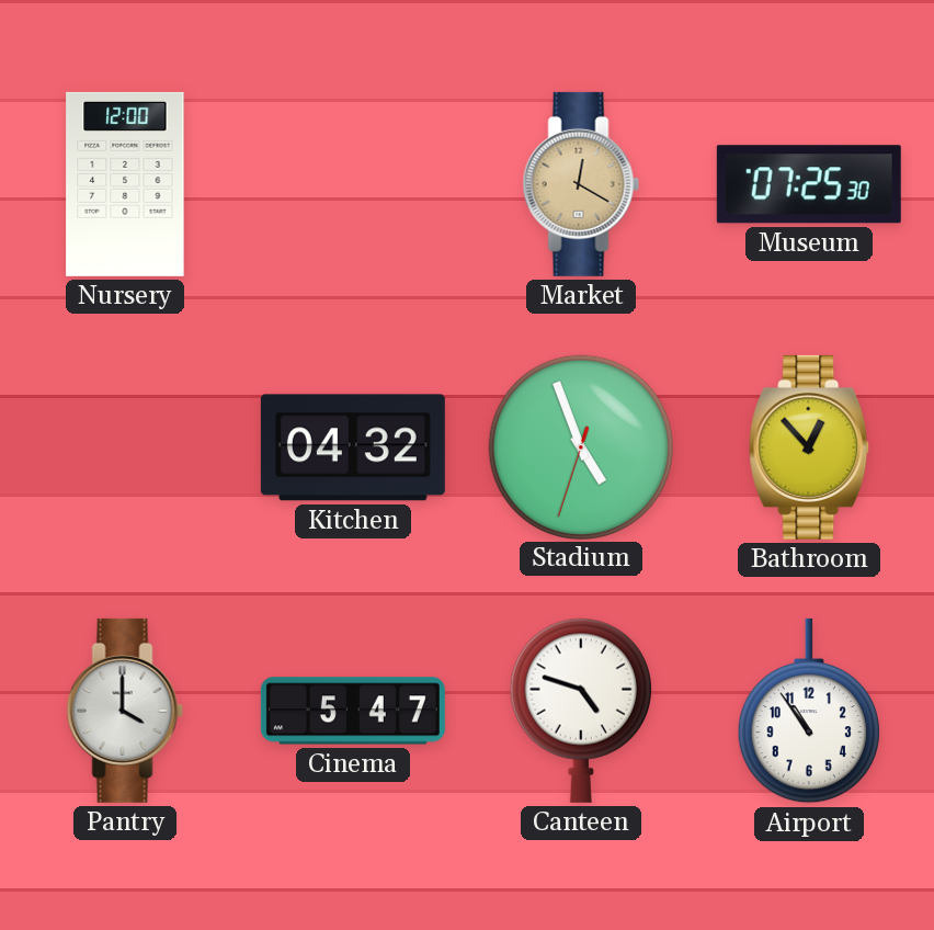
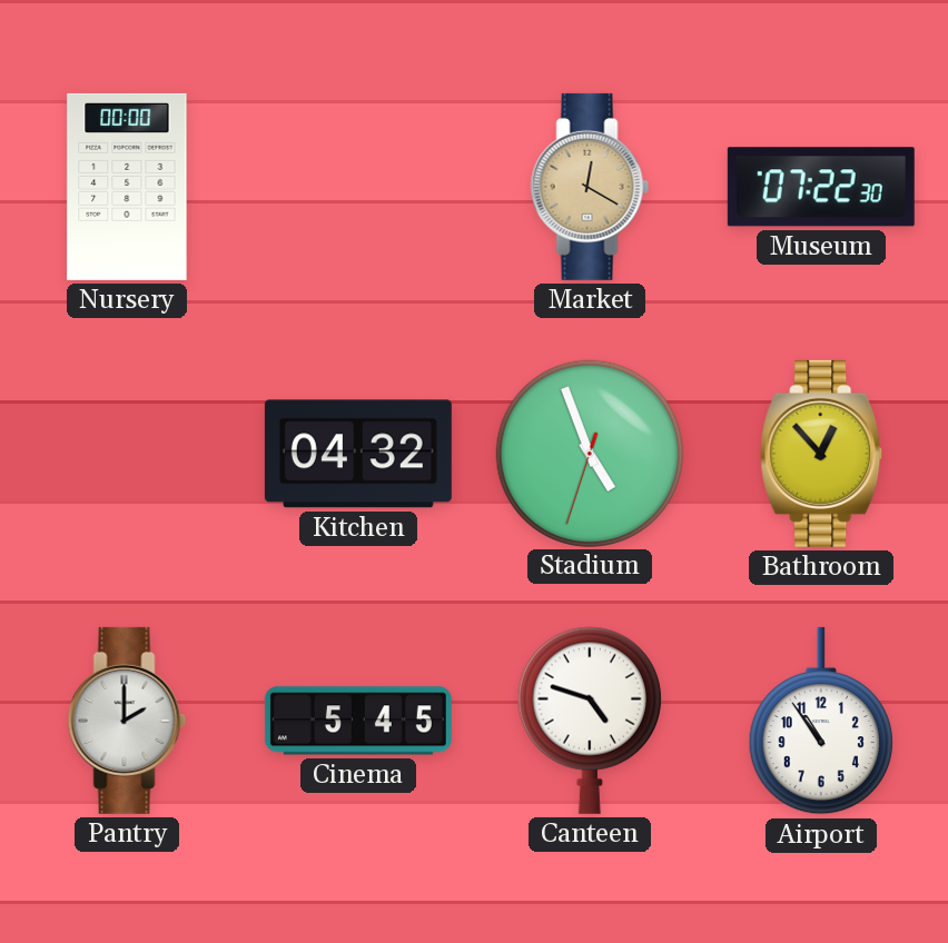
Nursery: 12:00 -> 00:00 (127, 187)
Museum: 07:25 -> 07:22 (821, 187)
Pantry: 4:00 -> 2:00 (127, 721)
Cinema: 5:47 -> 5:45 (358, 721)
